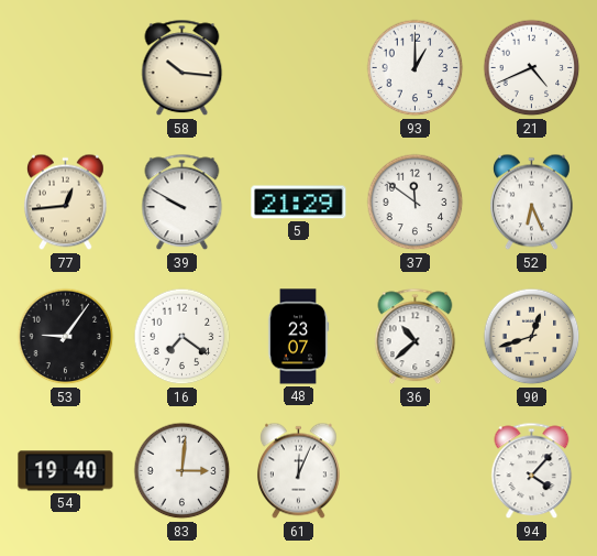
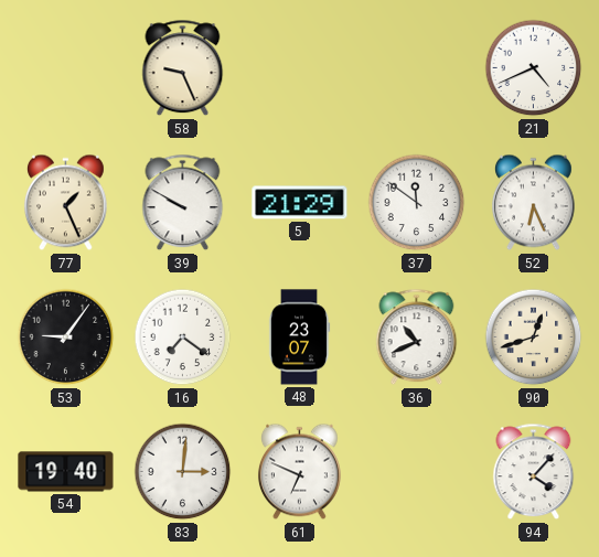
58: 10:16 -> 9:26 (183, 68)
93: 1:00 -> none (416, 68)
77: 12:44 -> 1:26 (65, 203)
36: 10:38 -> 10:41 (417, 338)
61: 12:04 -> 6:49 (299, 472)
